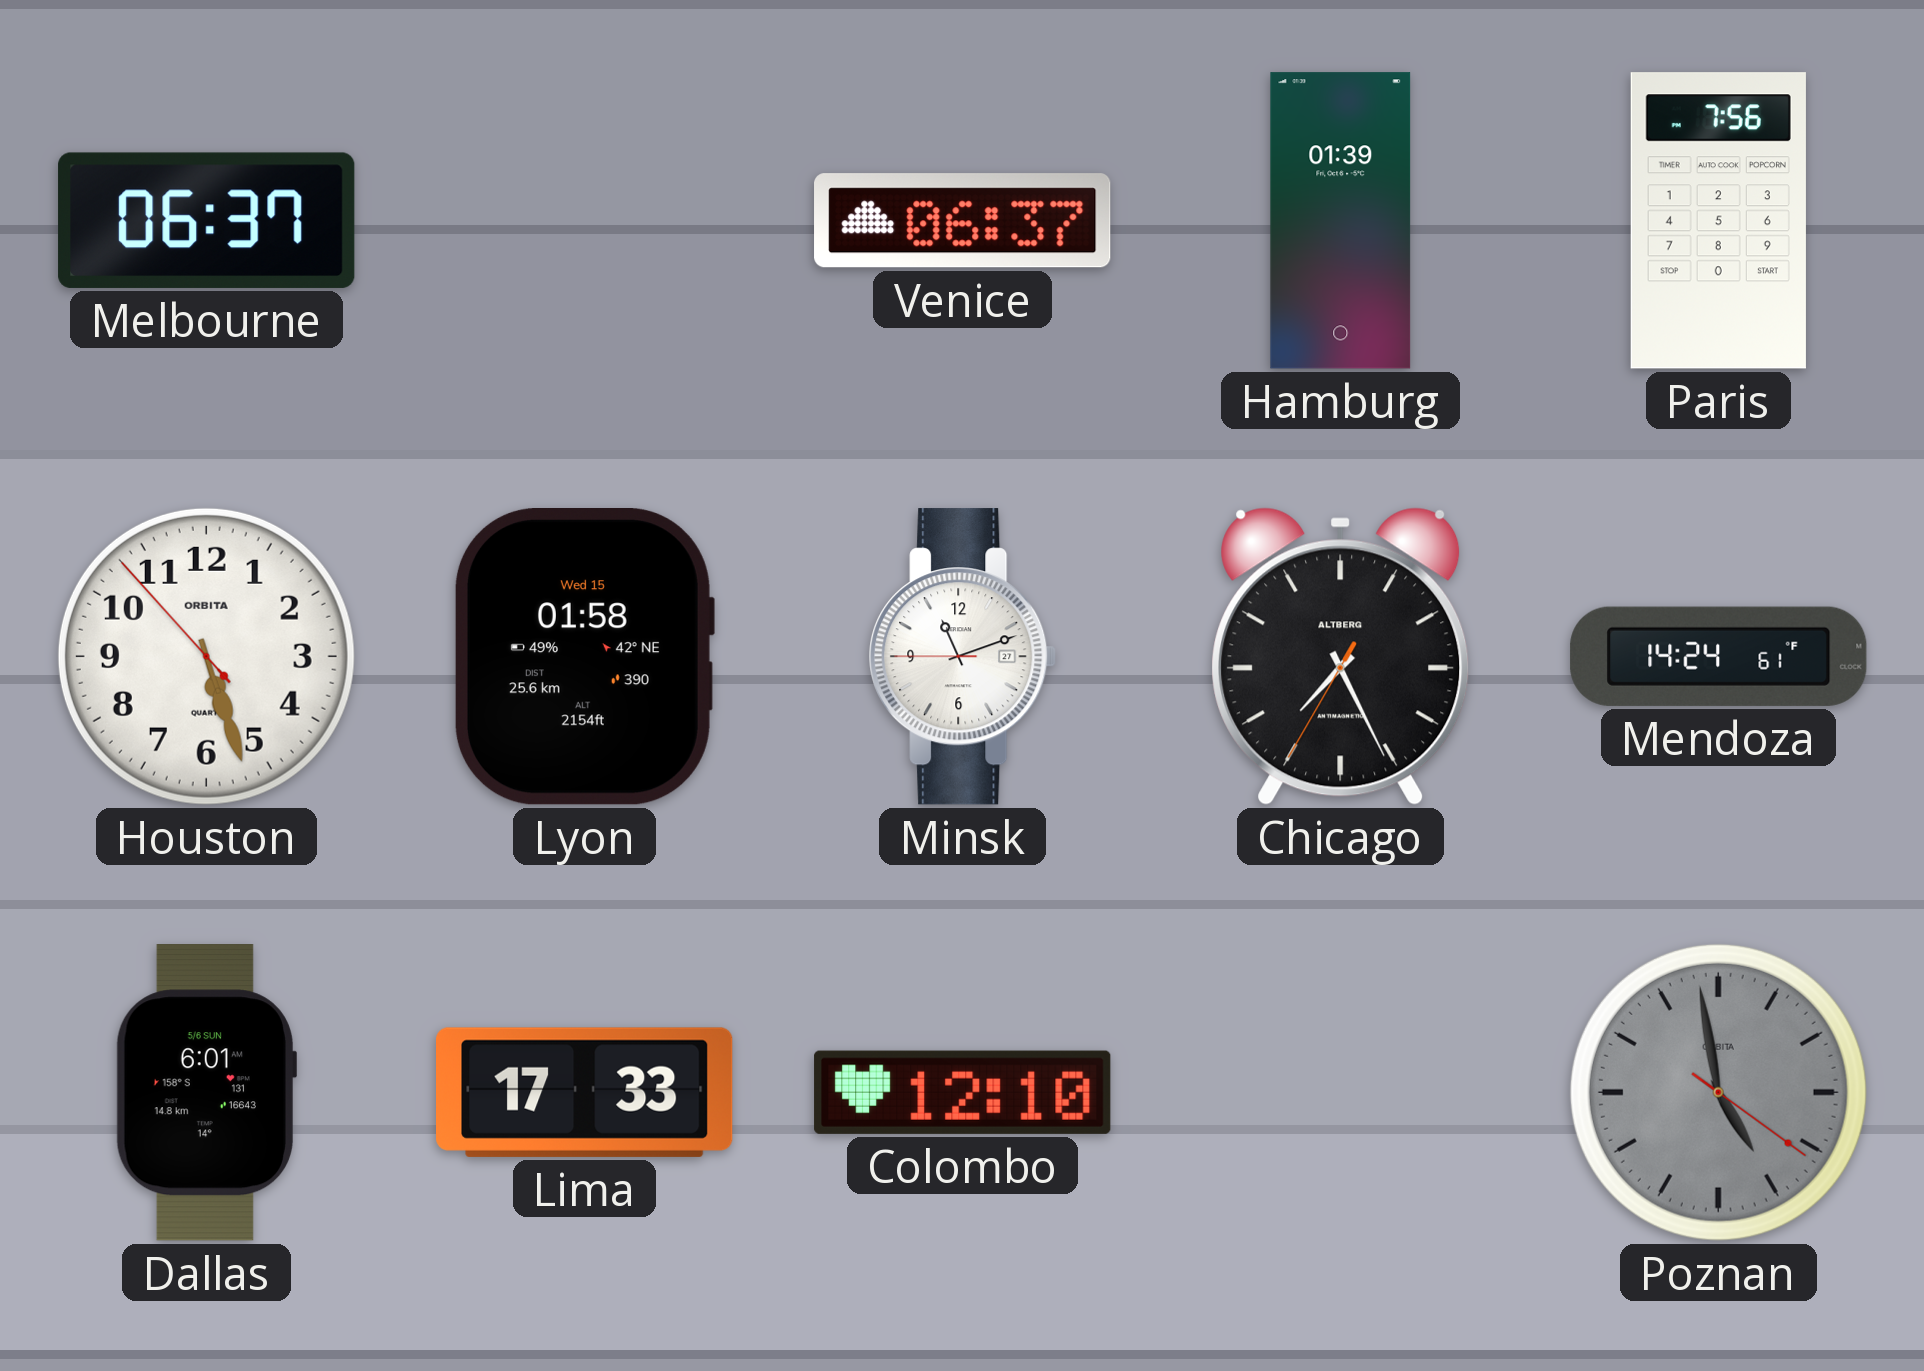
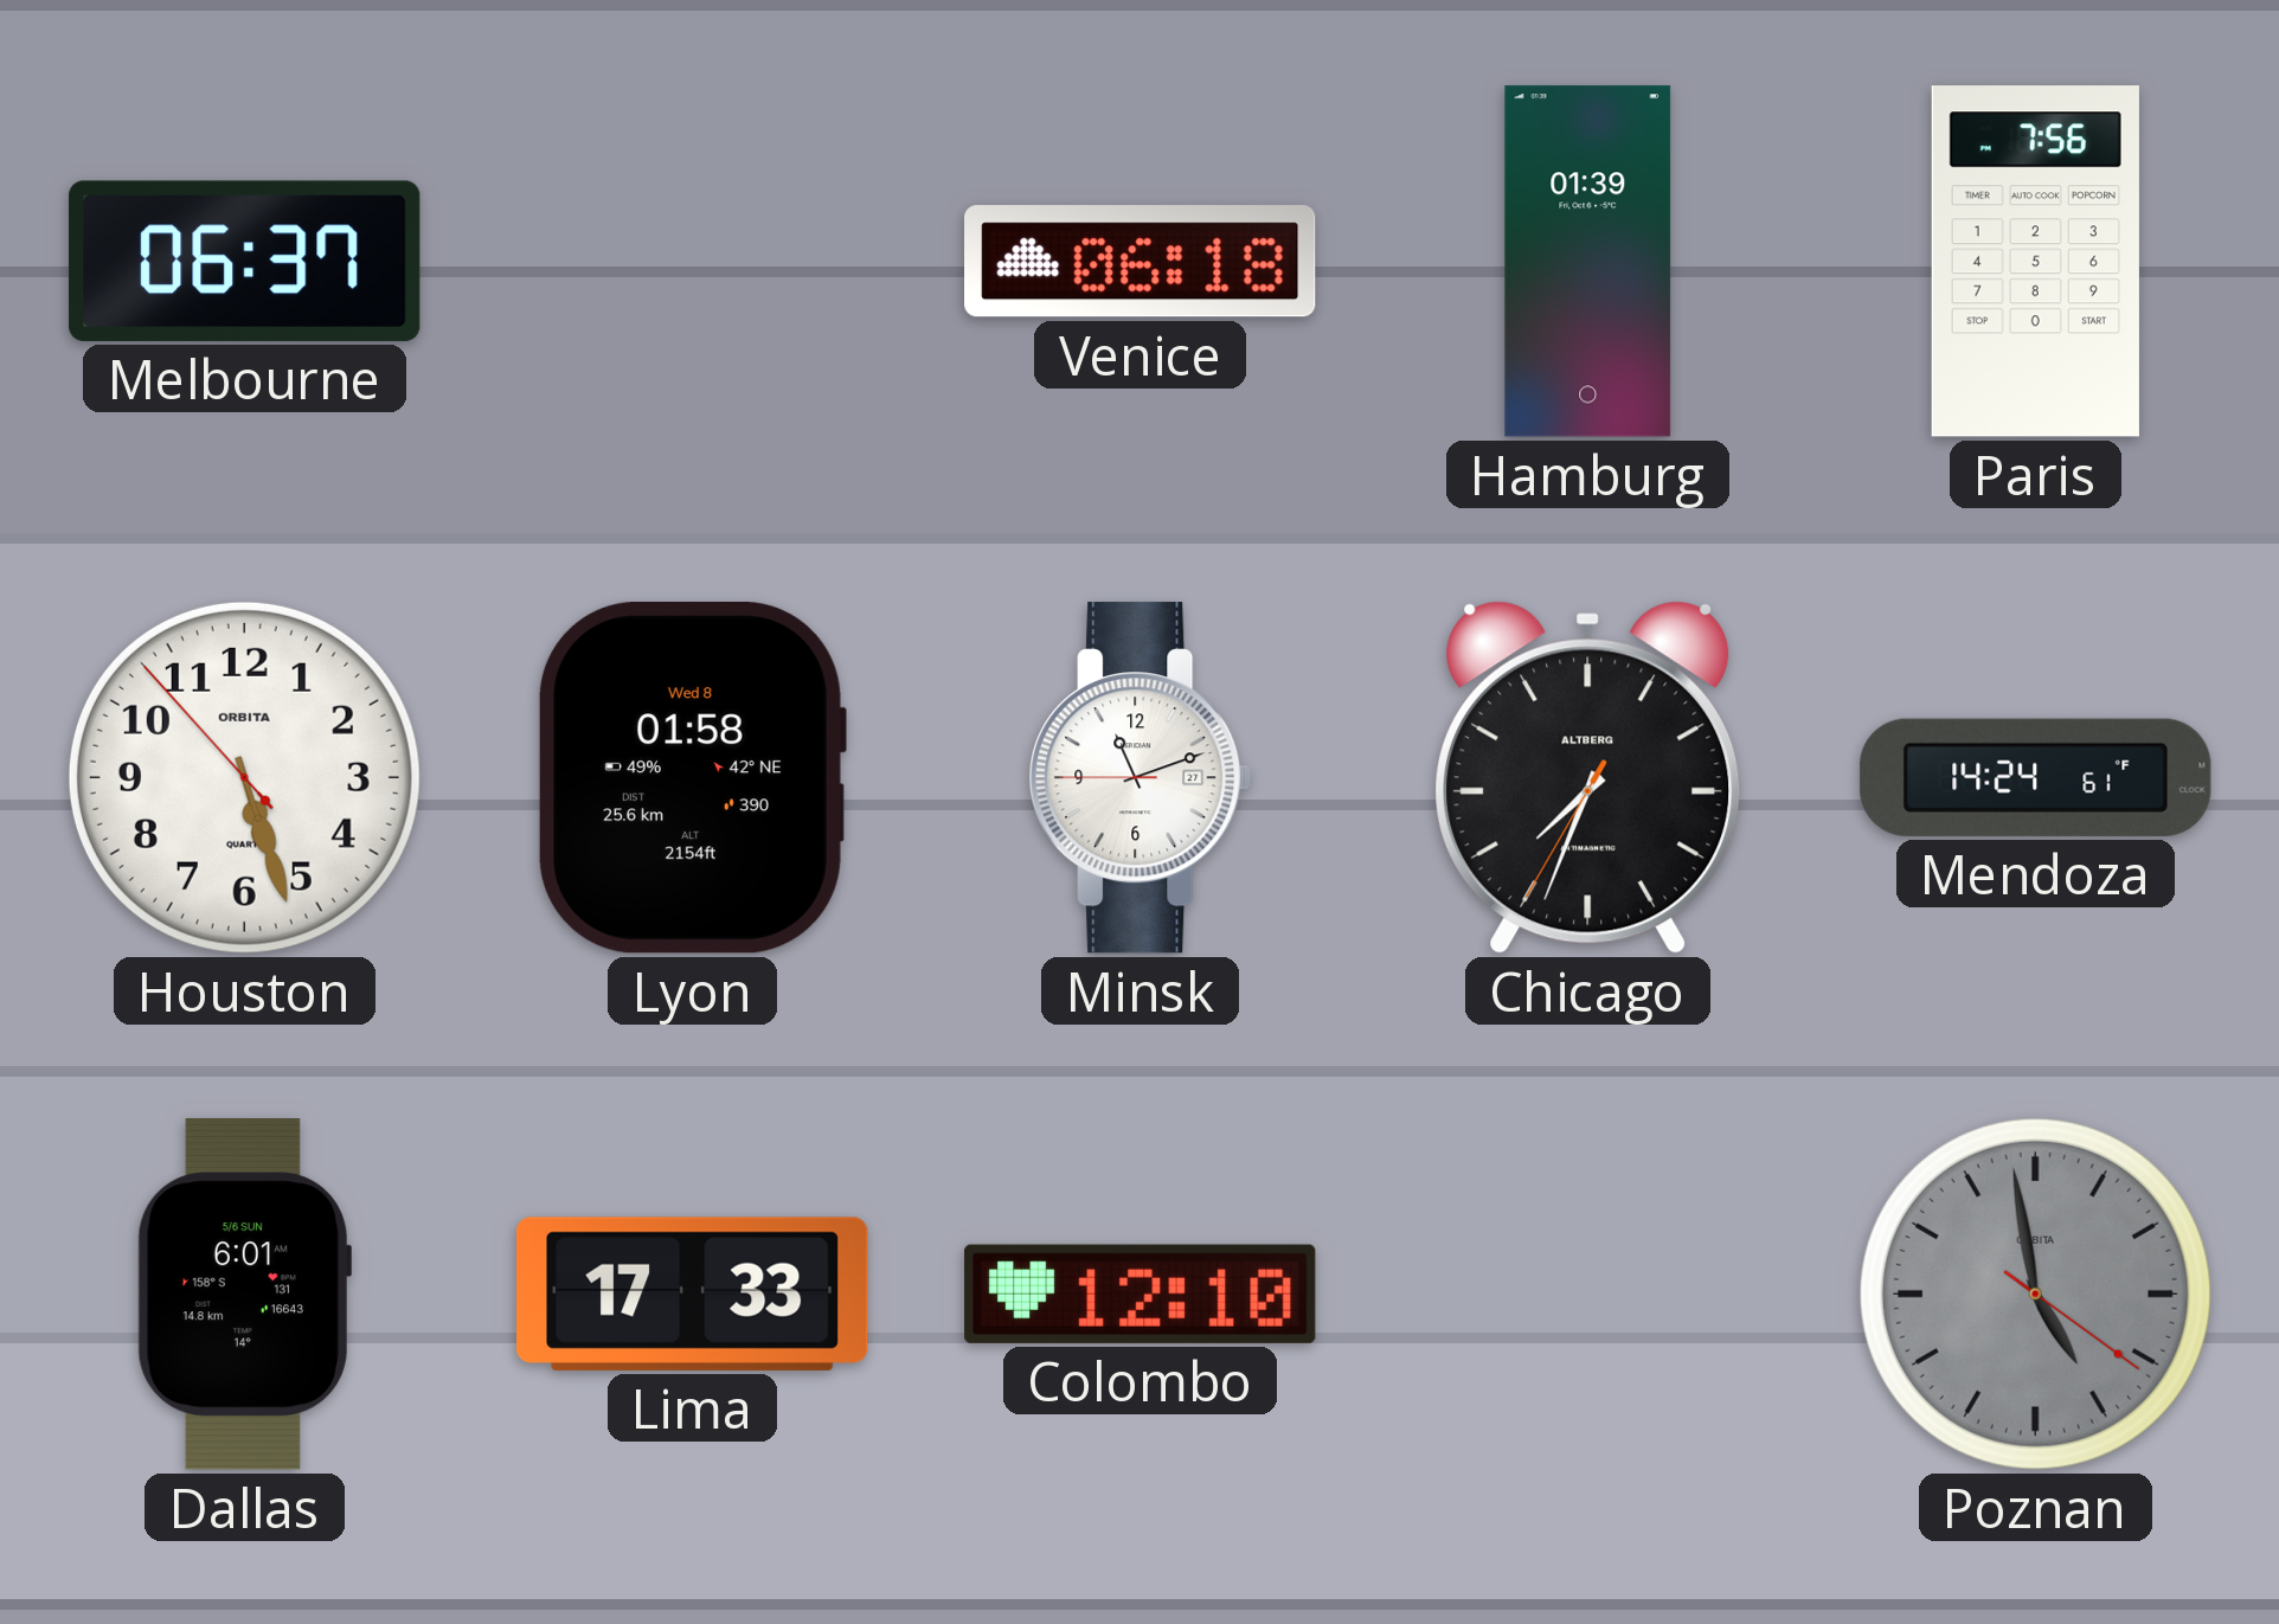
Venice: 06:37 -> 06:18 (1141, 262)
Lyon date: Wed 15 -> Wed 8 (692, 778)
Chicago: 7:25 -> 7:33 (1588, 777)
